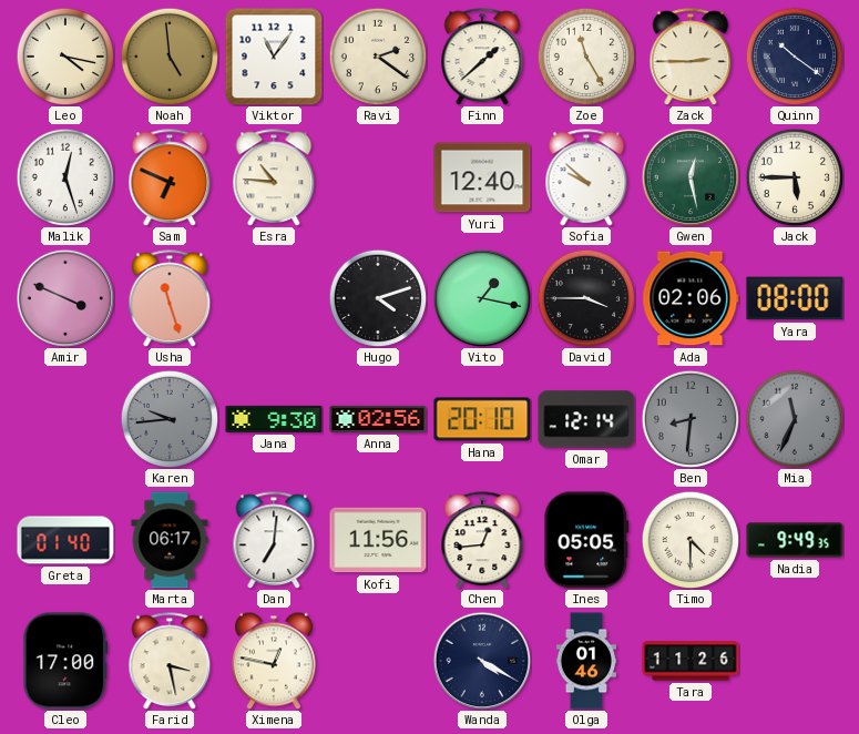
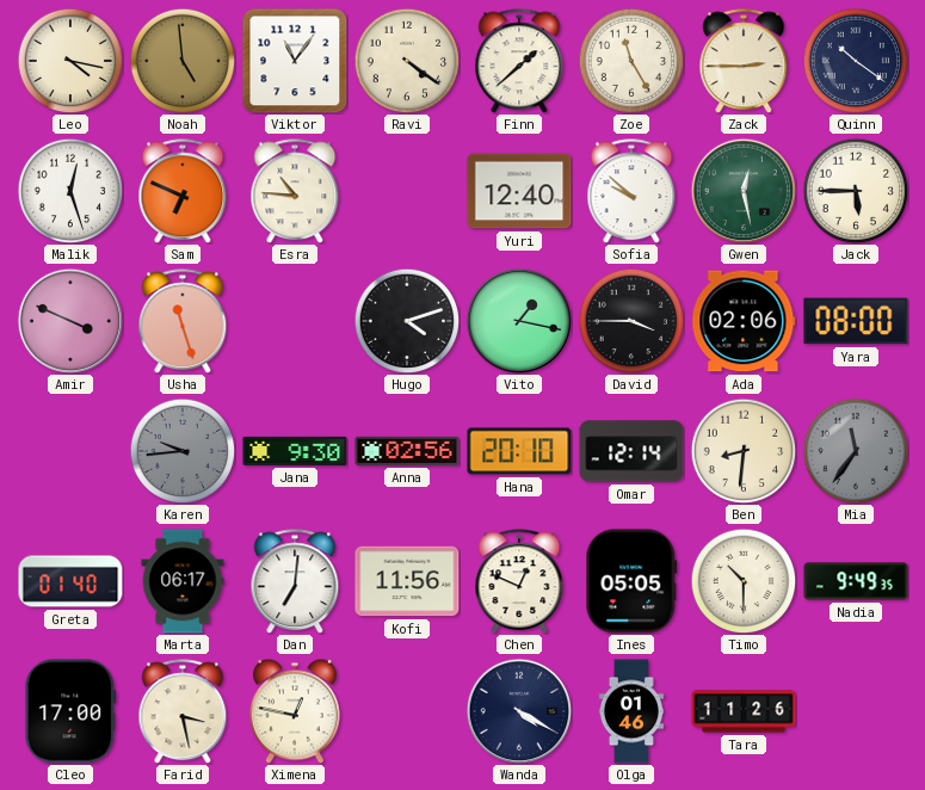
Ravi: 2:21 -> 4:21 (407, 61)
Ben dial: grey -> cream (744, 451)
Mia: 11:34 -> 11:36 (856, 451)
Chen: 12:44 -> 12:49 (519, 581)
Timo: 4:30 -> 10:30 (744, 581)
